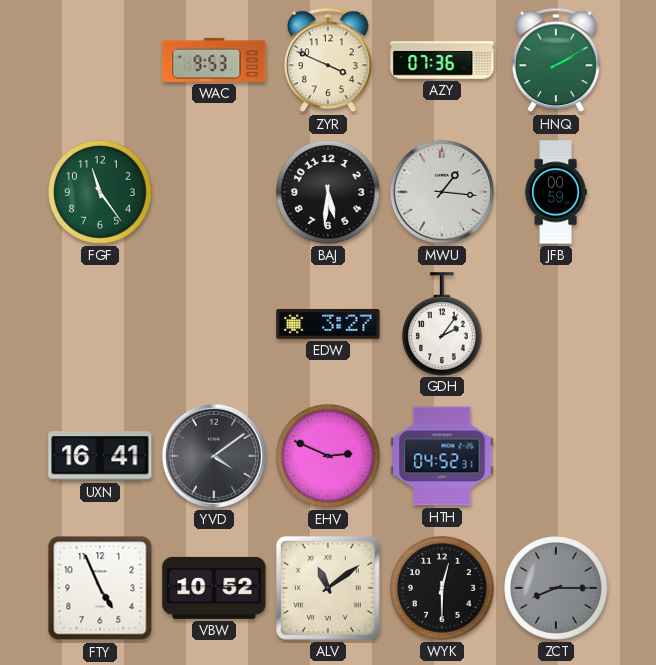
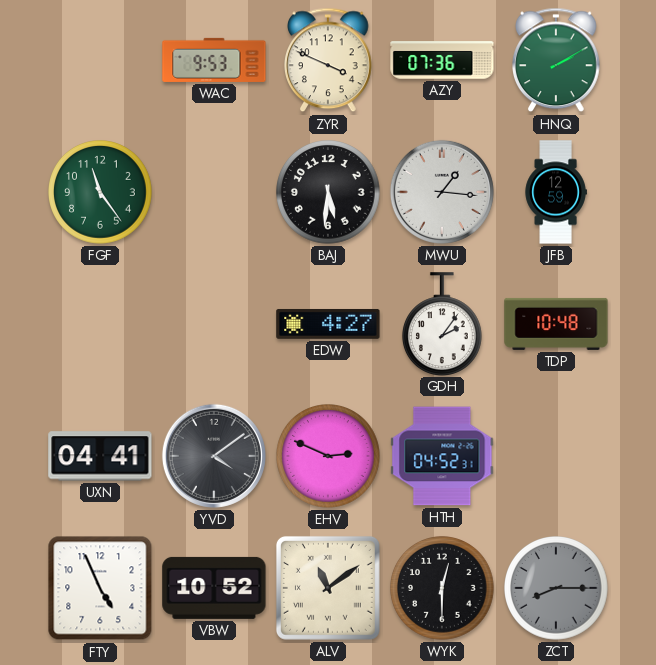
JFB: 00:59 -> 12:59 (556, 192)
EDW: 3:27 -> 4:27 (328, 324)
TDP: none -> 10:48 (556, 324)
UXN: 16:41 -> 04:41 (100, 456)
